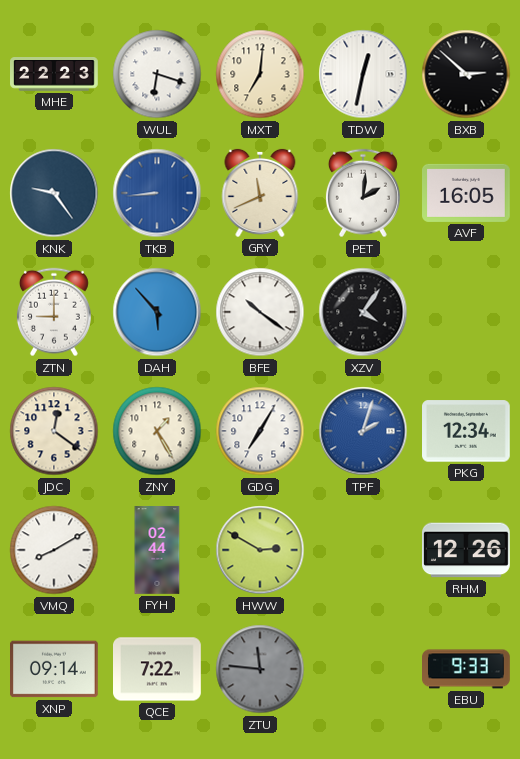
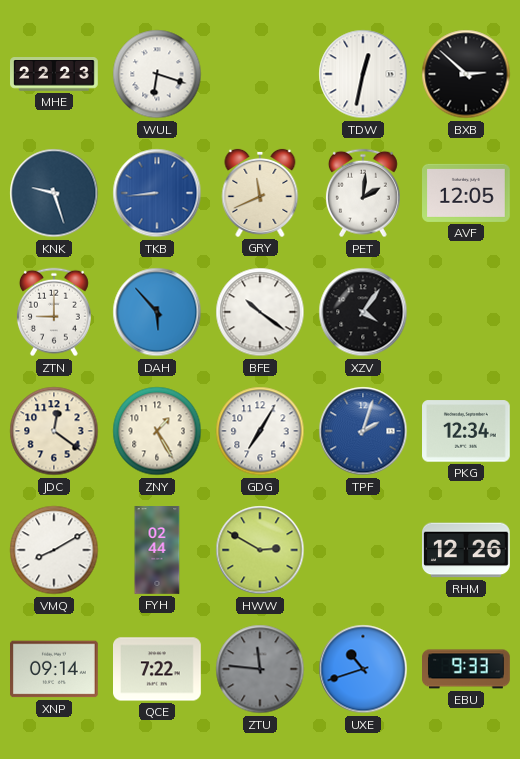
MXT: 7:01 -> none (260, 74)
KNK: 9:24 -> 9:27 (54, 193)
AVF: 16:05 -> 12:05 (467, 193)
UXE: none -> 10:42 (363, 669)
